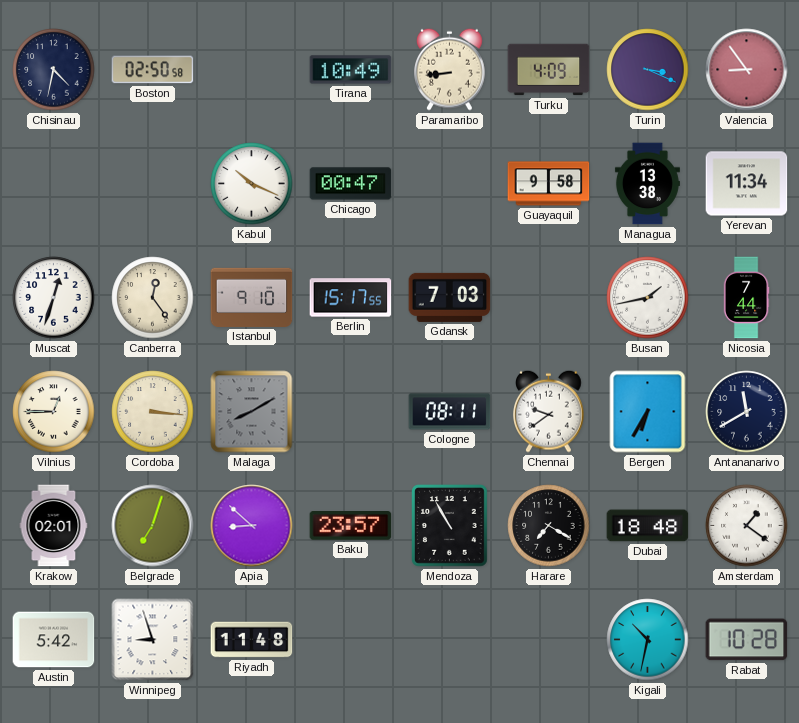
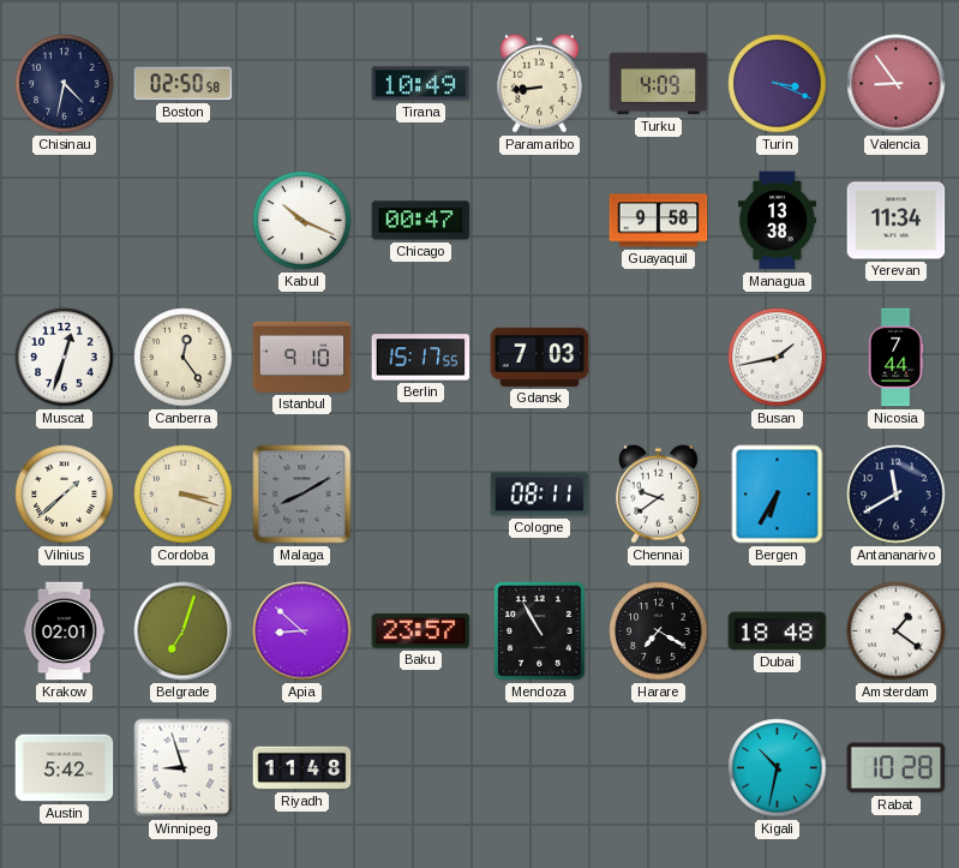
Vilnius: 12:45 -> 1:38 (65, 495)
Cordoba: 3:16 -> 3:18 (184, 495)
